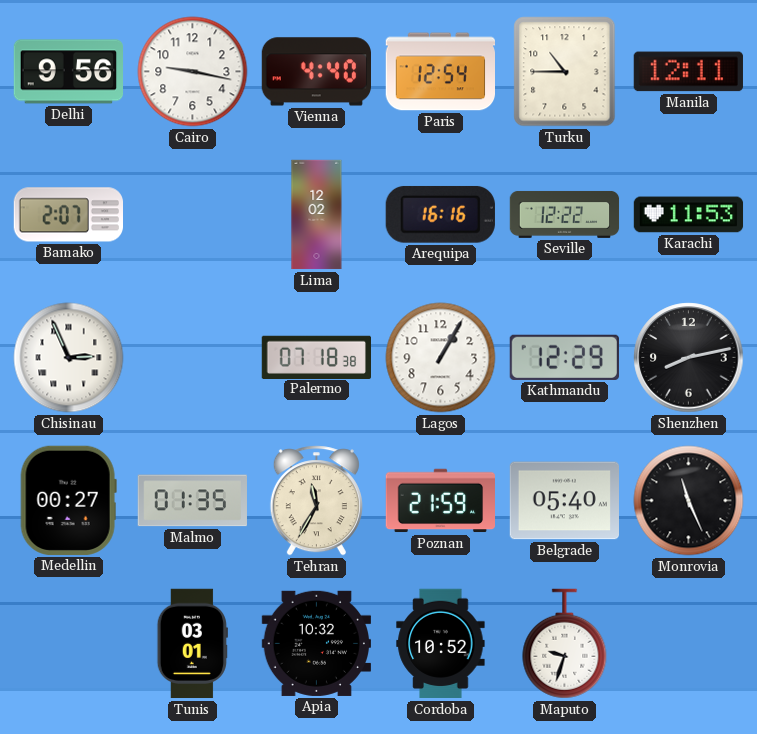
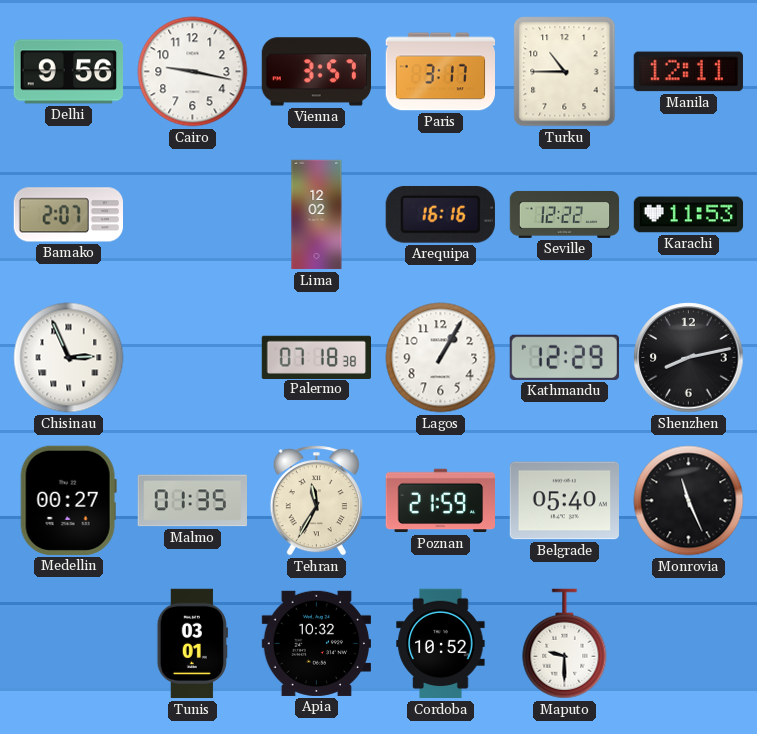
Vienna: 4:40 -> 3:57 (316, 72)
Paris: 12:54 -> 3:17 (441, 72)
Maputo: 9:33 -> 9:30 (565, 644)
